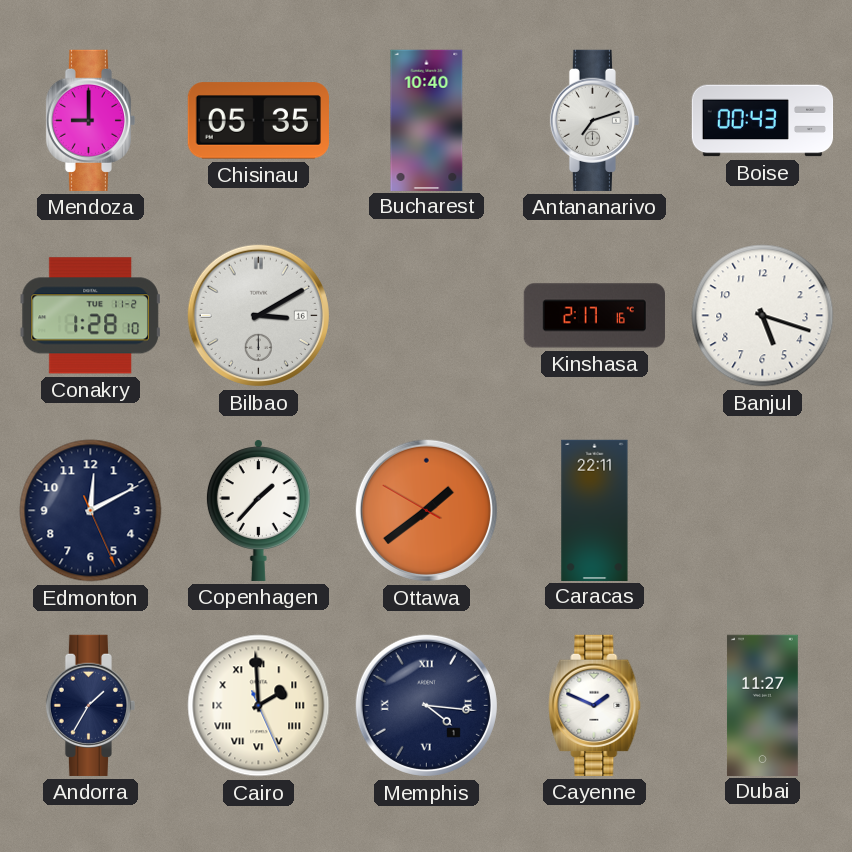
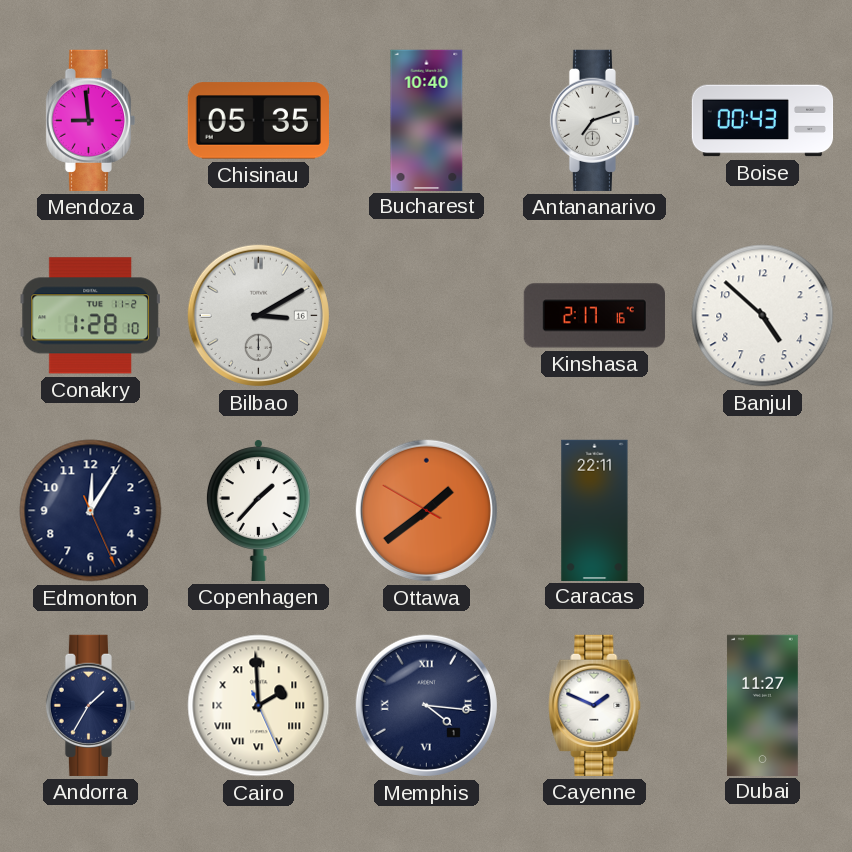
Mendoza: 9:00 -> 8:59 (90, 120)
Banjul: 5:18 -> 4:52 (763, 316)
Edmonton: 12:10 -> 12:05 (91, 511)
